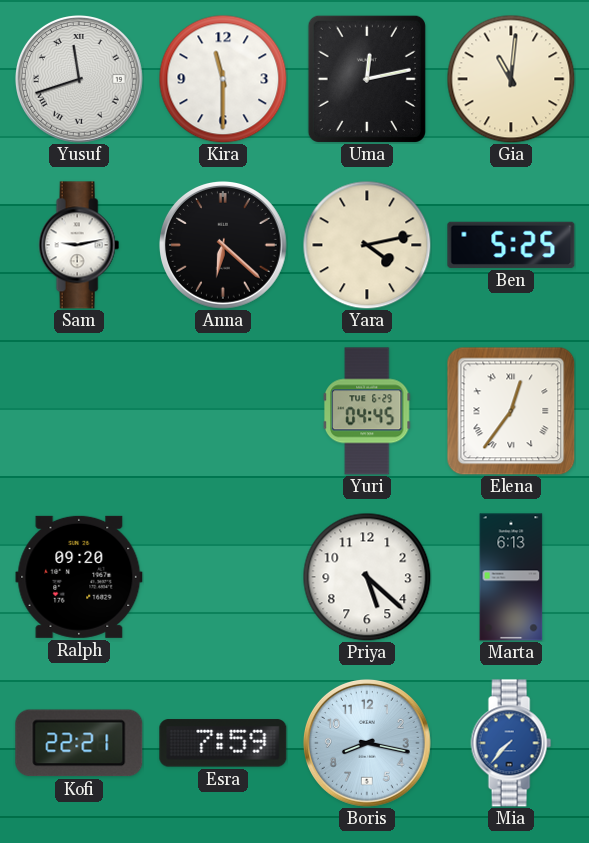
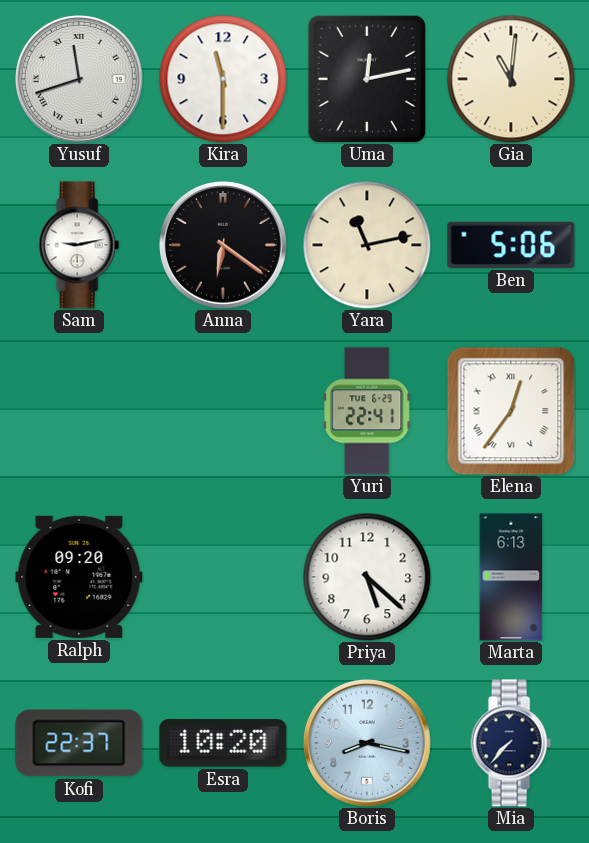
Anna: 6:22 -> 6:21 (224, 246)
Yara: 4:13 -> 11:13 (367, 245)
Ben: 5:25 -> 5:06 (511, 245)
Yuri: 04:45 -> 22:41 (367, 411)
Kofi: 22:21 -> 22:37 (79, 743)
Esra: 7:59 -> 10:20 (223, 743)
Mia dial: blue -> navy (511, 743)
